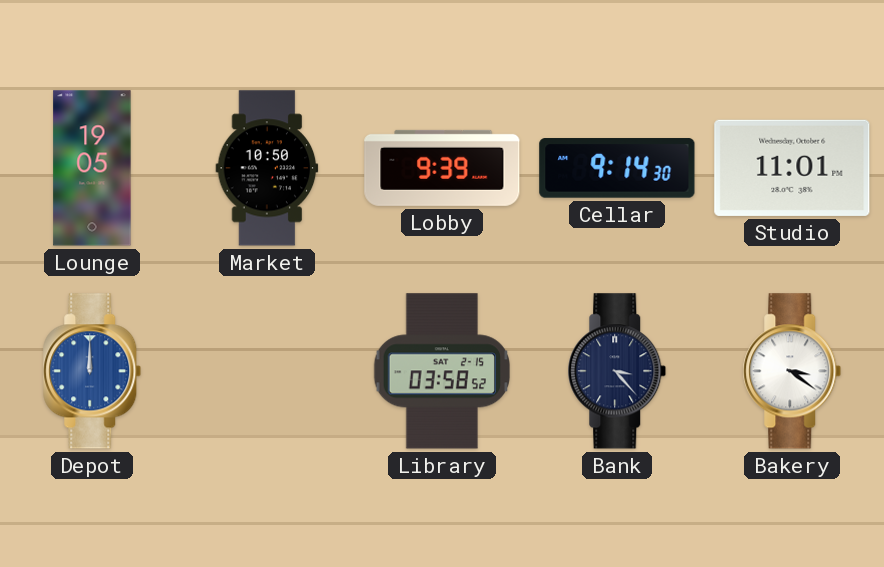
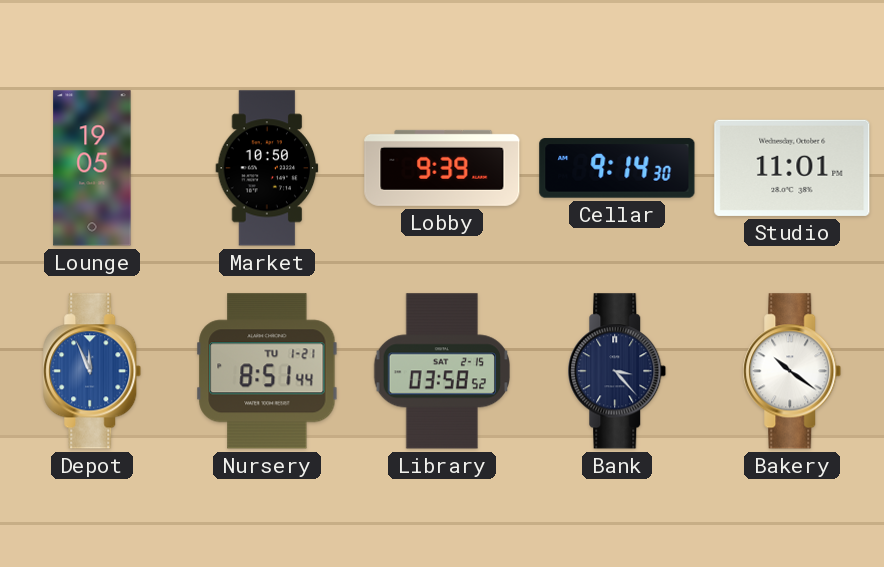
Depot: 12:00 -> 11:56 (92, 371)
Nursery: none -> 8:51 (267, 371)
Bakery: 3:21 -> 10:21 (792, 371)
